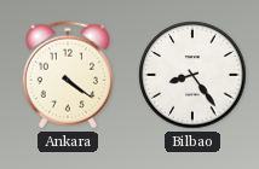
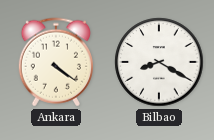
Bilbao: 8:24 -> 8:20 (159, 62)
